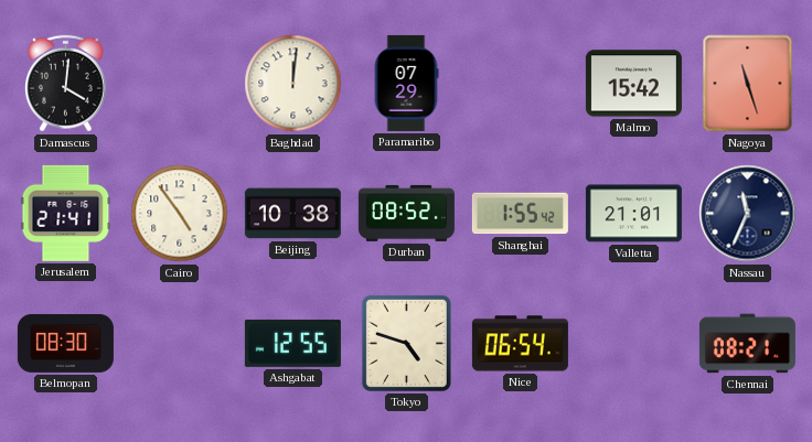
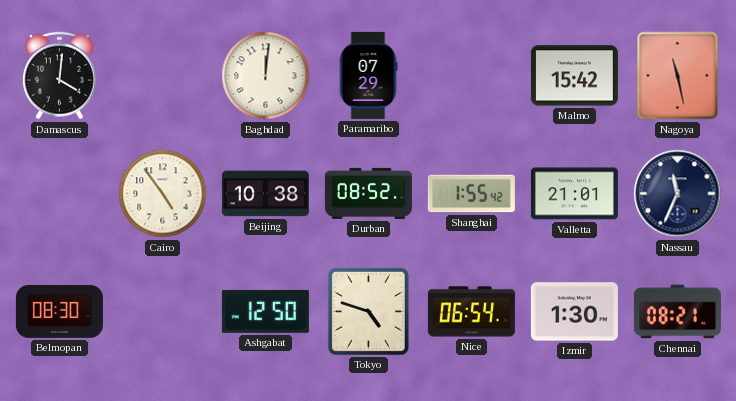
Nagoya: 11:27 -> 11:28 (678, 76)
Jerusalem: 21:41 -> none (66, 213)
Ashgabat: 12:55 -> 12:50 (265, 311)
Izmir: none -> 1:30 (574, 312)
